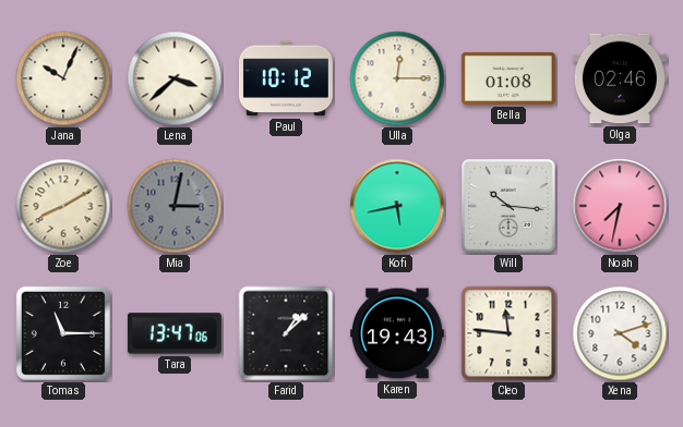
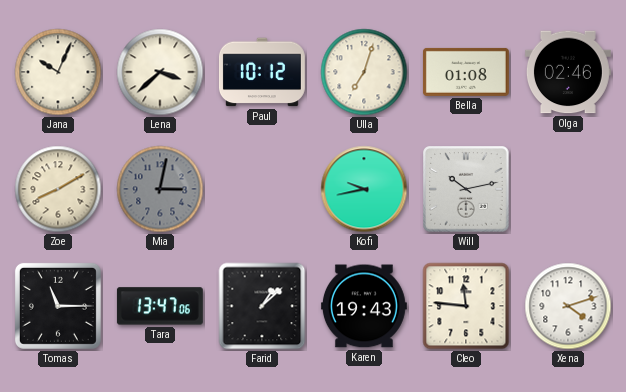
Ulla: 12:15 -> 7:03 (364, 72)
Kofi: 5:43 -> 9:43 (364, 189)
Will: 10:16 -> 10:13 (466, 189)
Noah: 7:32 -> none (620, 206)
